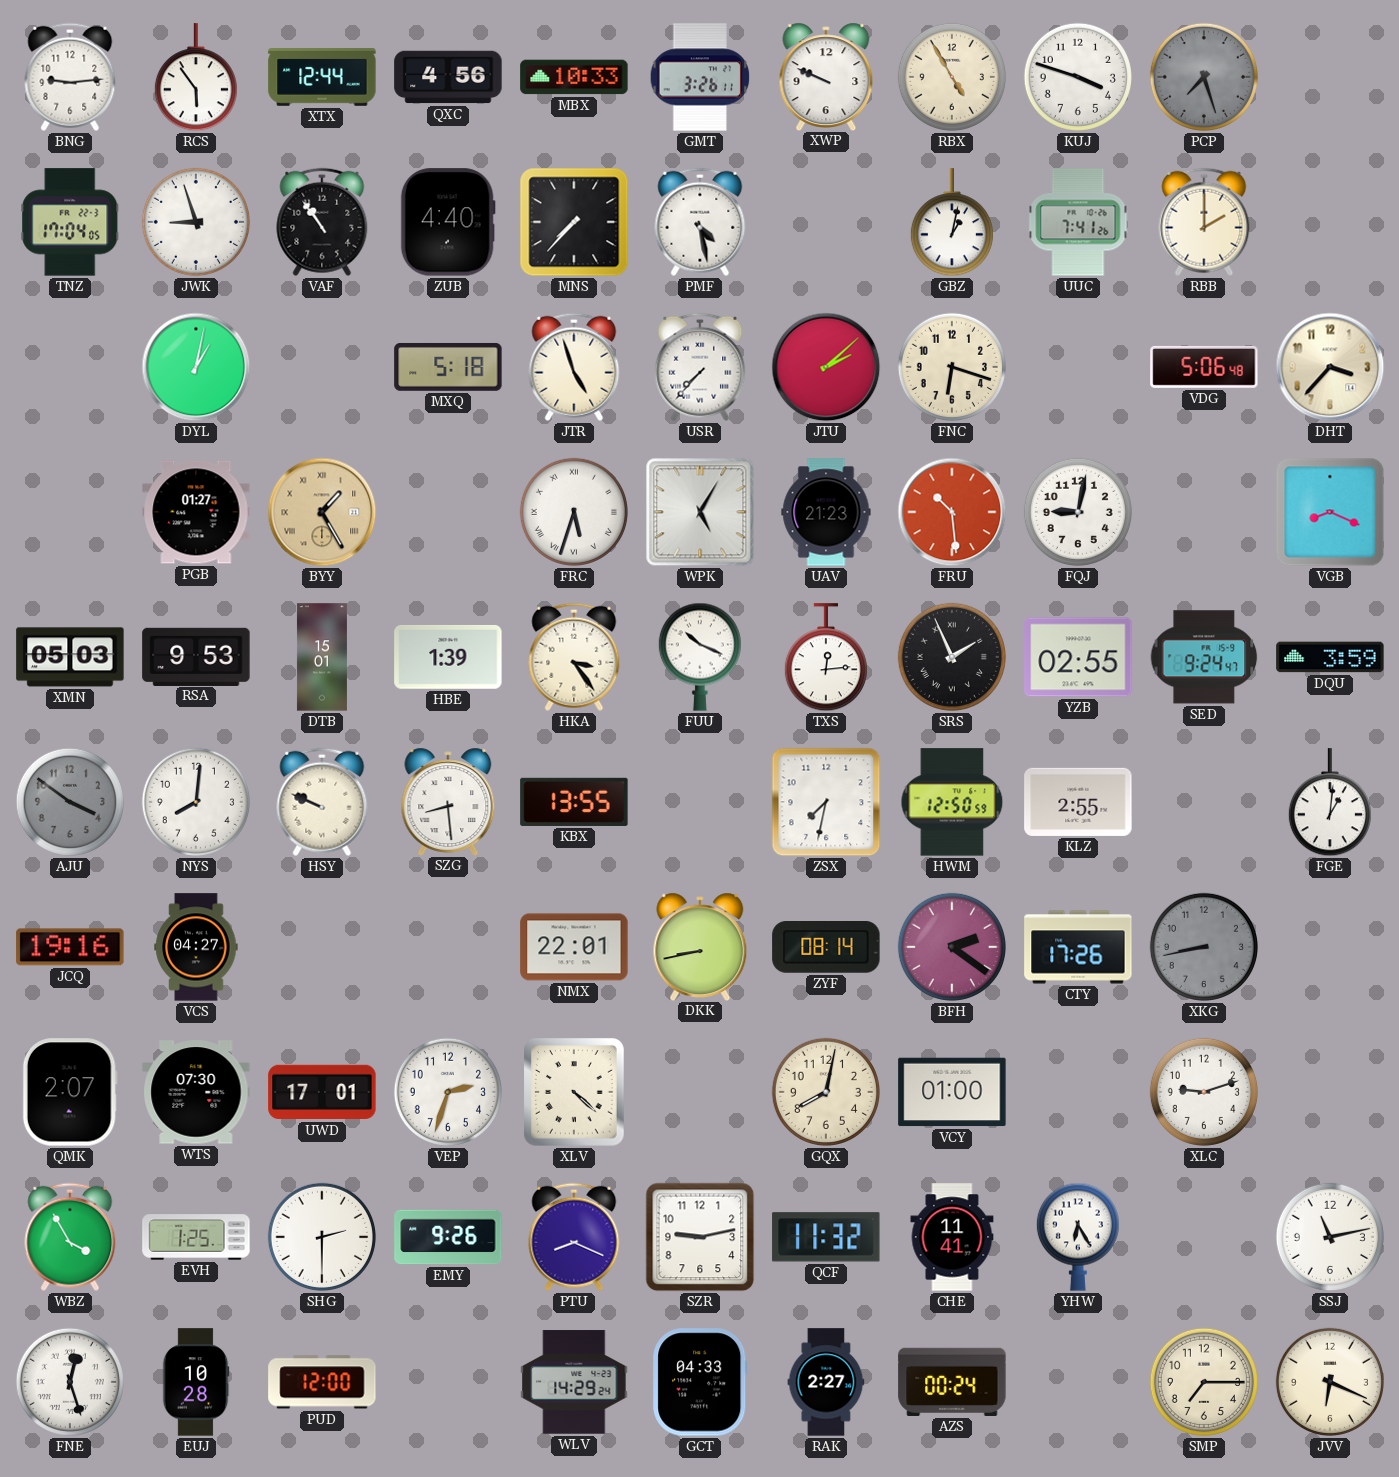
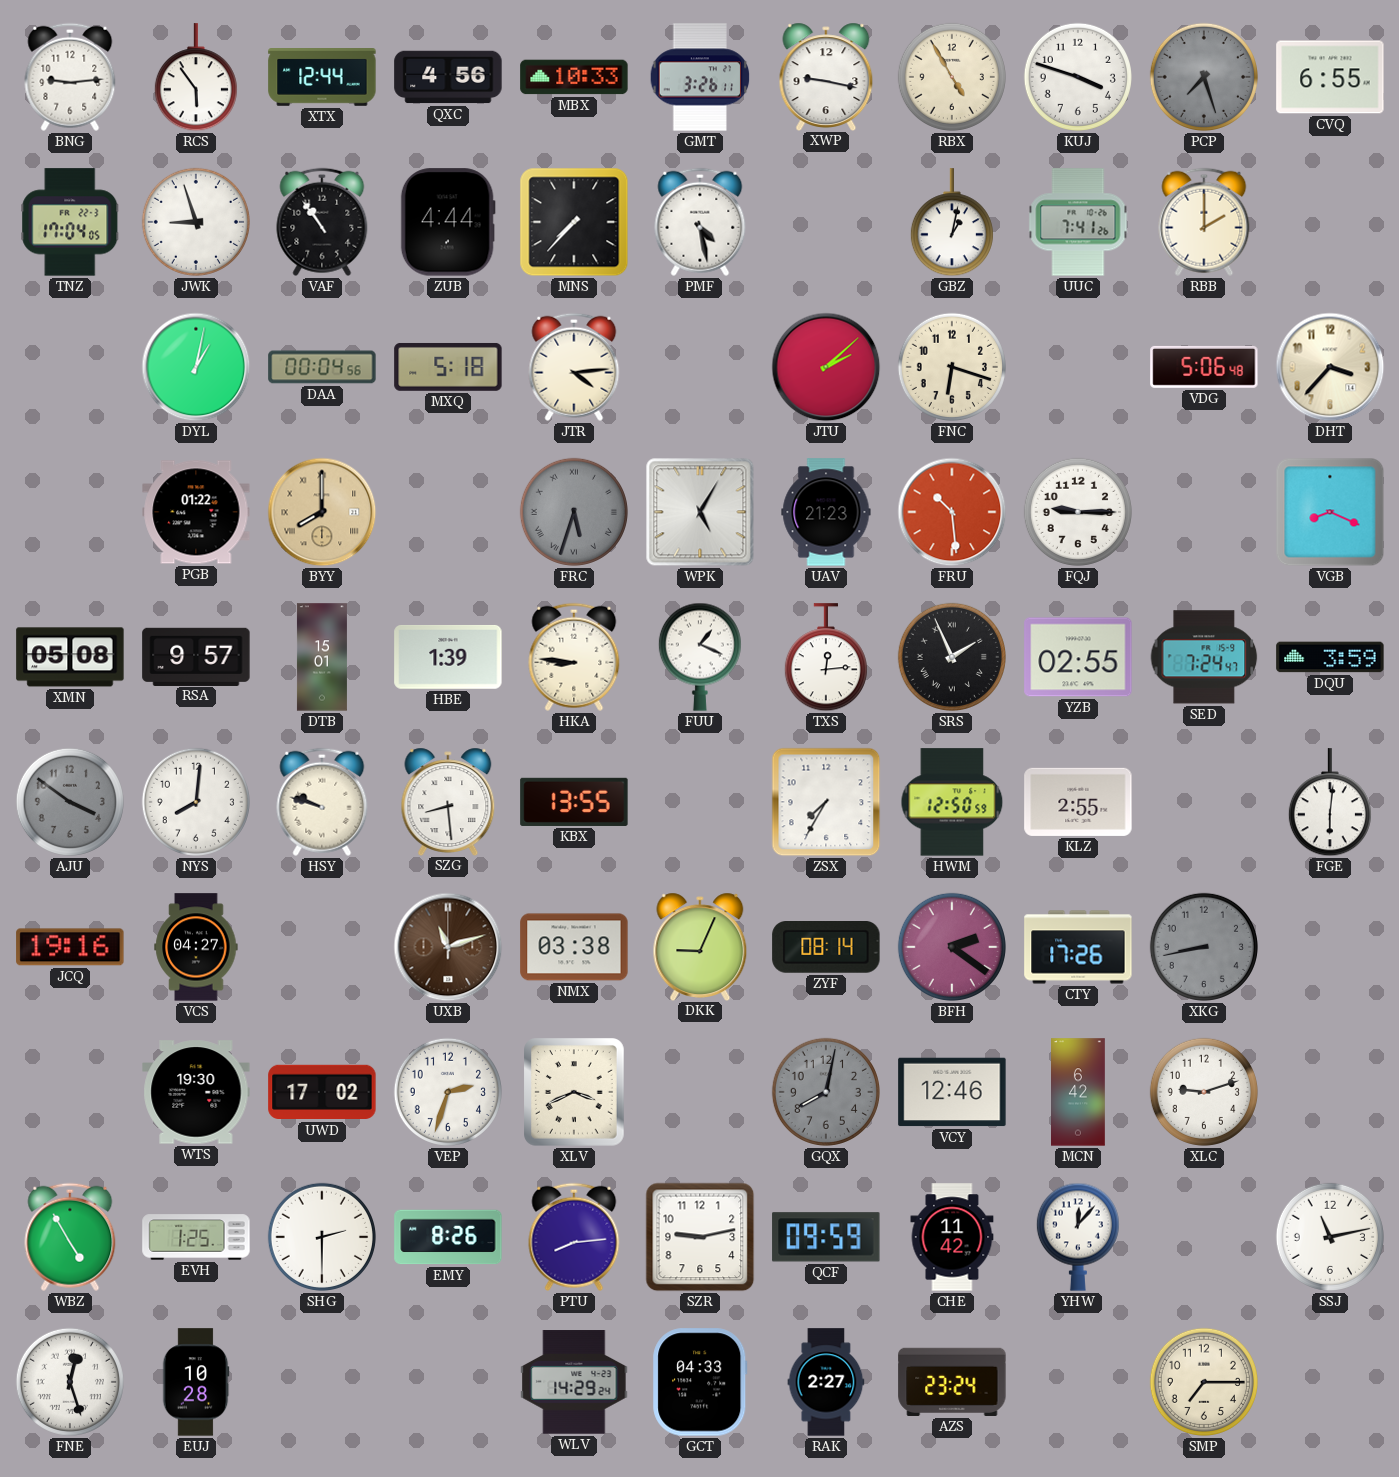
XWP: 9:49 -> 9:17 (826, 76)
CVQ: none -> 6:55 (1330, 77)
ZUB: 4:40 -> 4:44 (448, 222)
DAA: none -> 00:04 (322, 367)
JTR: 4:57 -> 4:14 (574, 367)
USR: 7:37 -> none (700, 367)
PGB: 01:27 -> 01:22 (196, 512)
BYY: 1:25 -> 8:00 (322, 512)
FRC dial: white -> grey (574, 512)
FQJ: 9:02 -> 9:15 (1078, 512)
XMN: 05:03 -> 05:08 (70, 657)
RSA: 9:53 -> 9:57 (196, 656)
HKA: 3:24 -> 8:46 (574, 657)
FUU: 10:19 -> 1:19 (700, 657)
SED: 9:24 -> 7:24 (1204, 657)
HSY: 9:49 -> 9:48 (322, 802)
ZSX: 7:32 -> 7:35 (826, 802)
FGE: 1:01 -> 6:01 (1330, 803)
UXB: none -> 11:12 (448, 947)
NMX: 22:01 -> 03:38 (574, 947)
DKK: 8:43 -> 9:04 (700, 946)
QMK: 2:07 -> none (70, 1092)
WTS: 07:30 -> 19:30 (196, 1092)
UWD: 17:01 -> 17:02 (322, 1092)
XLV: 4:22 -> 3:41 (575, 1092)
GQX dial: cream -> grey (826, 1092)
VCY: 01:00 -> 12:46 (952, 1092)
MCN: none -> 6:42 (1079, 1092)
WBZ: 3:55 -> 4:55 (70, 1237)
EMY: 9:26 -> 8:26 (448, 1237)
PTU: 8:19 -> 8:14 (574, 1237)
QCF: 11:32 -> 09:59 (826, 1237)
CHE: 11:41 -> 11:42 (952, 1237)
YHW: 6:25 -> 12:07 (1078, 1237)
PUD: 12:00 -> none (322, 1382)
AZS: 00:24 -> 23:24 (952, 1382)
JVV: 6:19 -> none (1330, 1382)
